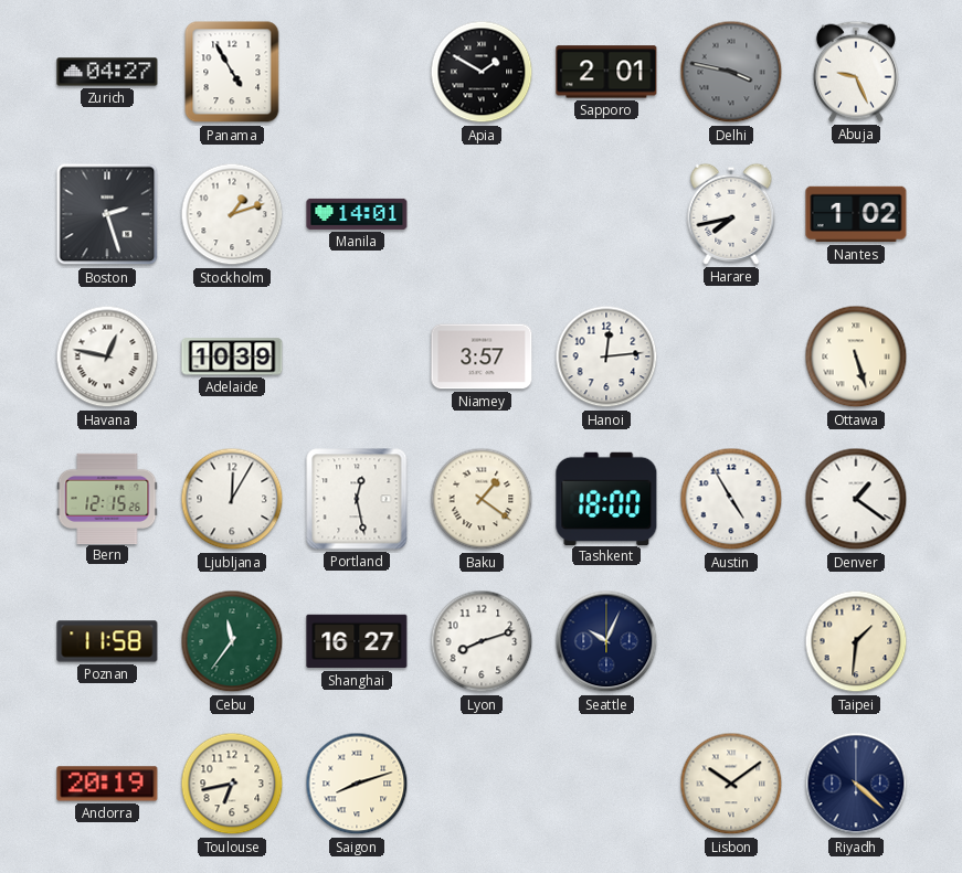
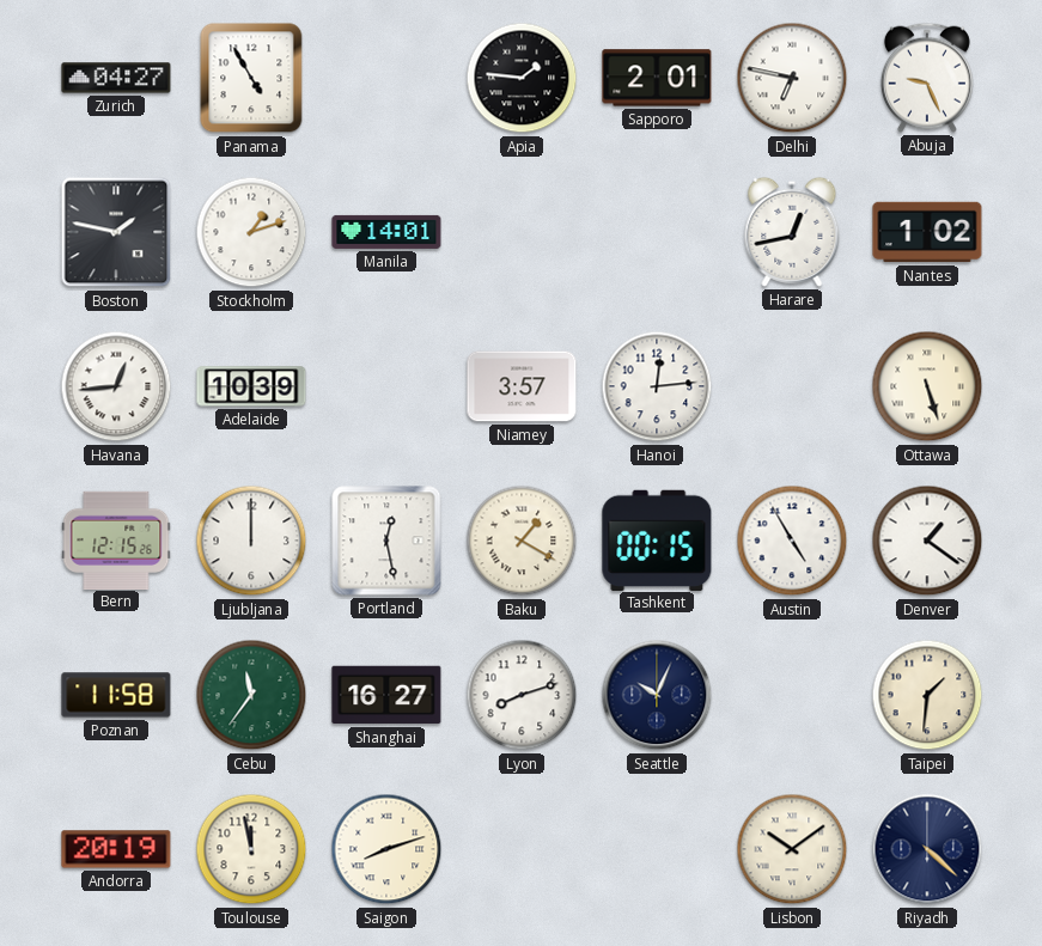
Apia: 1:50 -> 1:46 (522, 78)
Delhi: 3:47 -> 6:47 (792, 78)
Delhi dial: grey -> white (792, 78)
Boston: 2:27 -> 1:47 (116, 232)
Harare: 7:43 -> 12:43 (792, 232)
Havana: 12:47 -> 12:44 (116, 386)
Ljubljana: 12:05 -> 12:00 (251, 541)
Baku: 1:21 -> 1:20 (522, 541)
Tashkent: 18:00 -> 00:15 (657, 539)
Toulouse: 6:43 -> 11:58 (251, 849)
